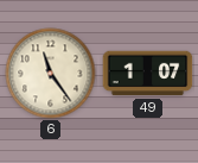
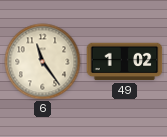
49: 1:07 -> 1:02 (125, 62)
